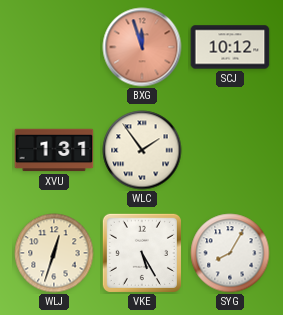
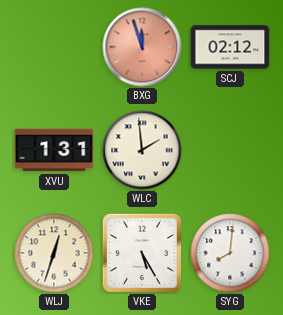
SCJ: 10:12 -> 02:12 (230, 47)
WLC: 1:54 -> 1:59 (142, 150)
SYG: 8:05 -> 8:01 (230, 253)
